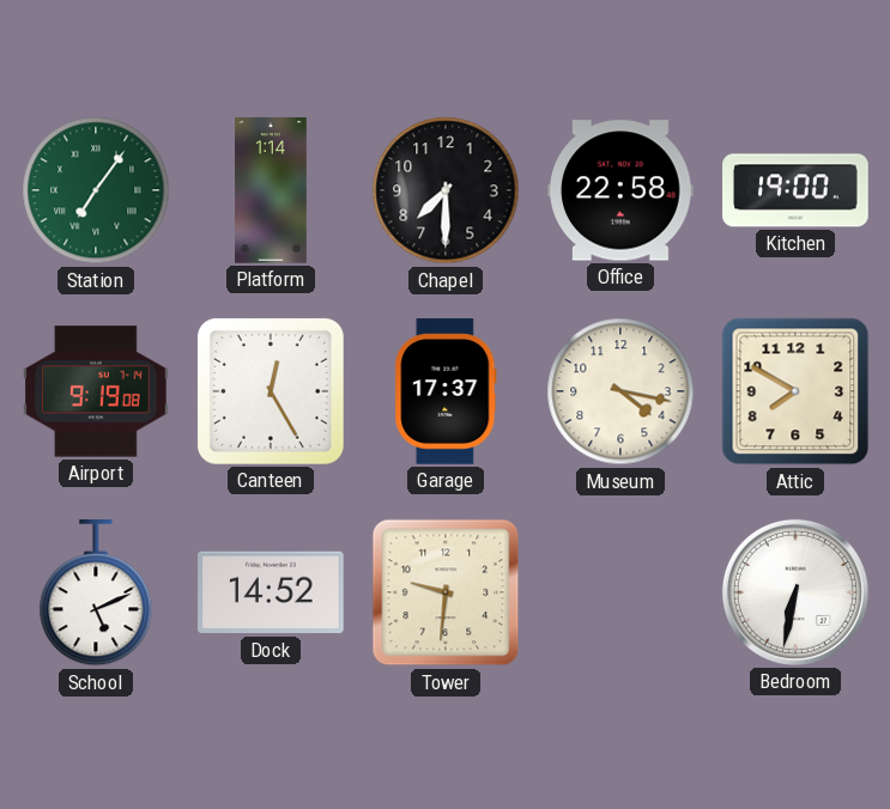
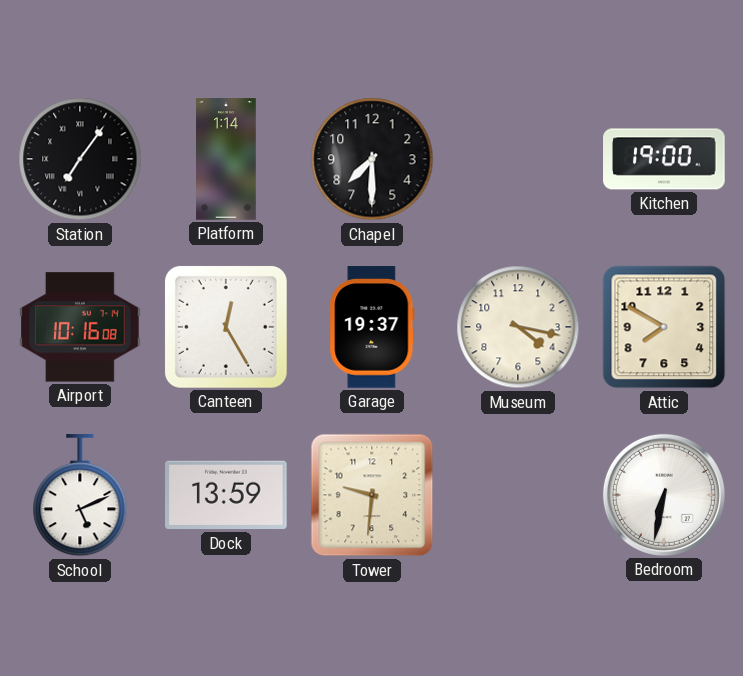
Station dial: green -> black (80, 159)
Office: 22:58 -> none (620, 190)
Airport: 9:19 -> 10:16 (80, 327)
Garage: 17:37 -> 19:37 (372, 327)
Dock: 14:52 -> 13:59 (227, 495)
